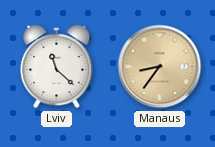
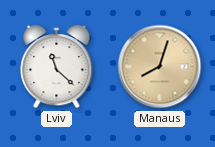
Manaus: 8:36 -> 8:03 (160, 67)
